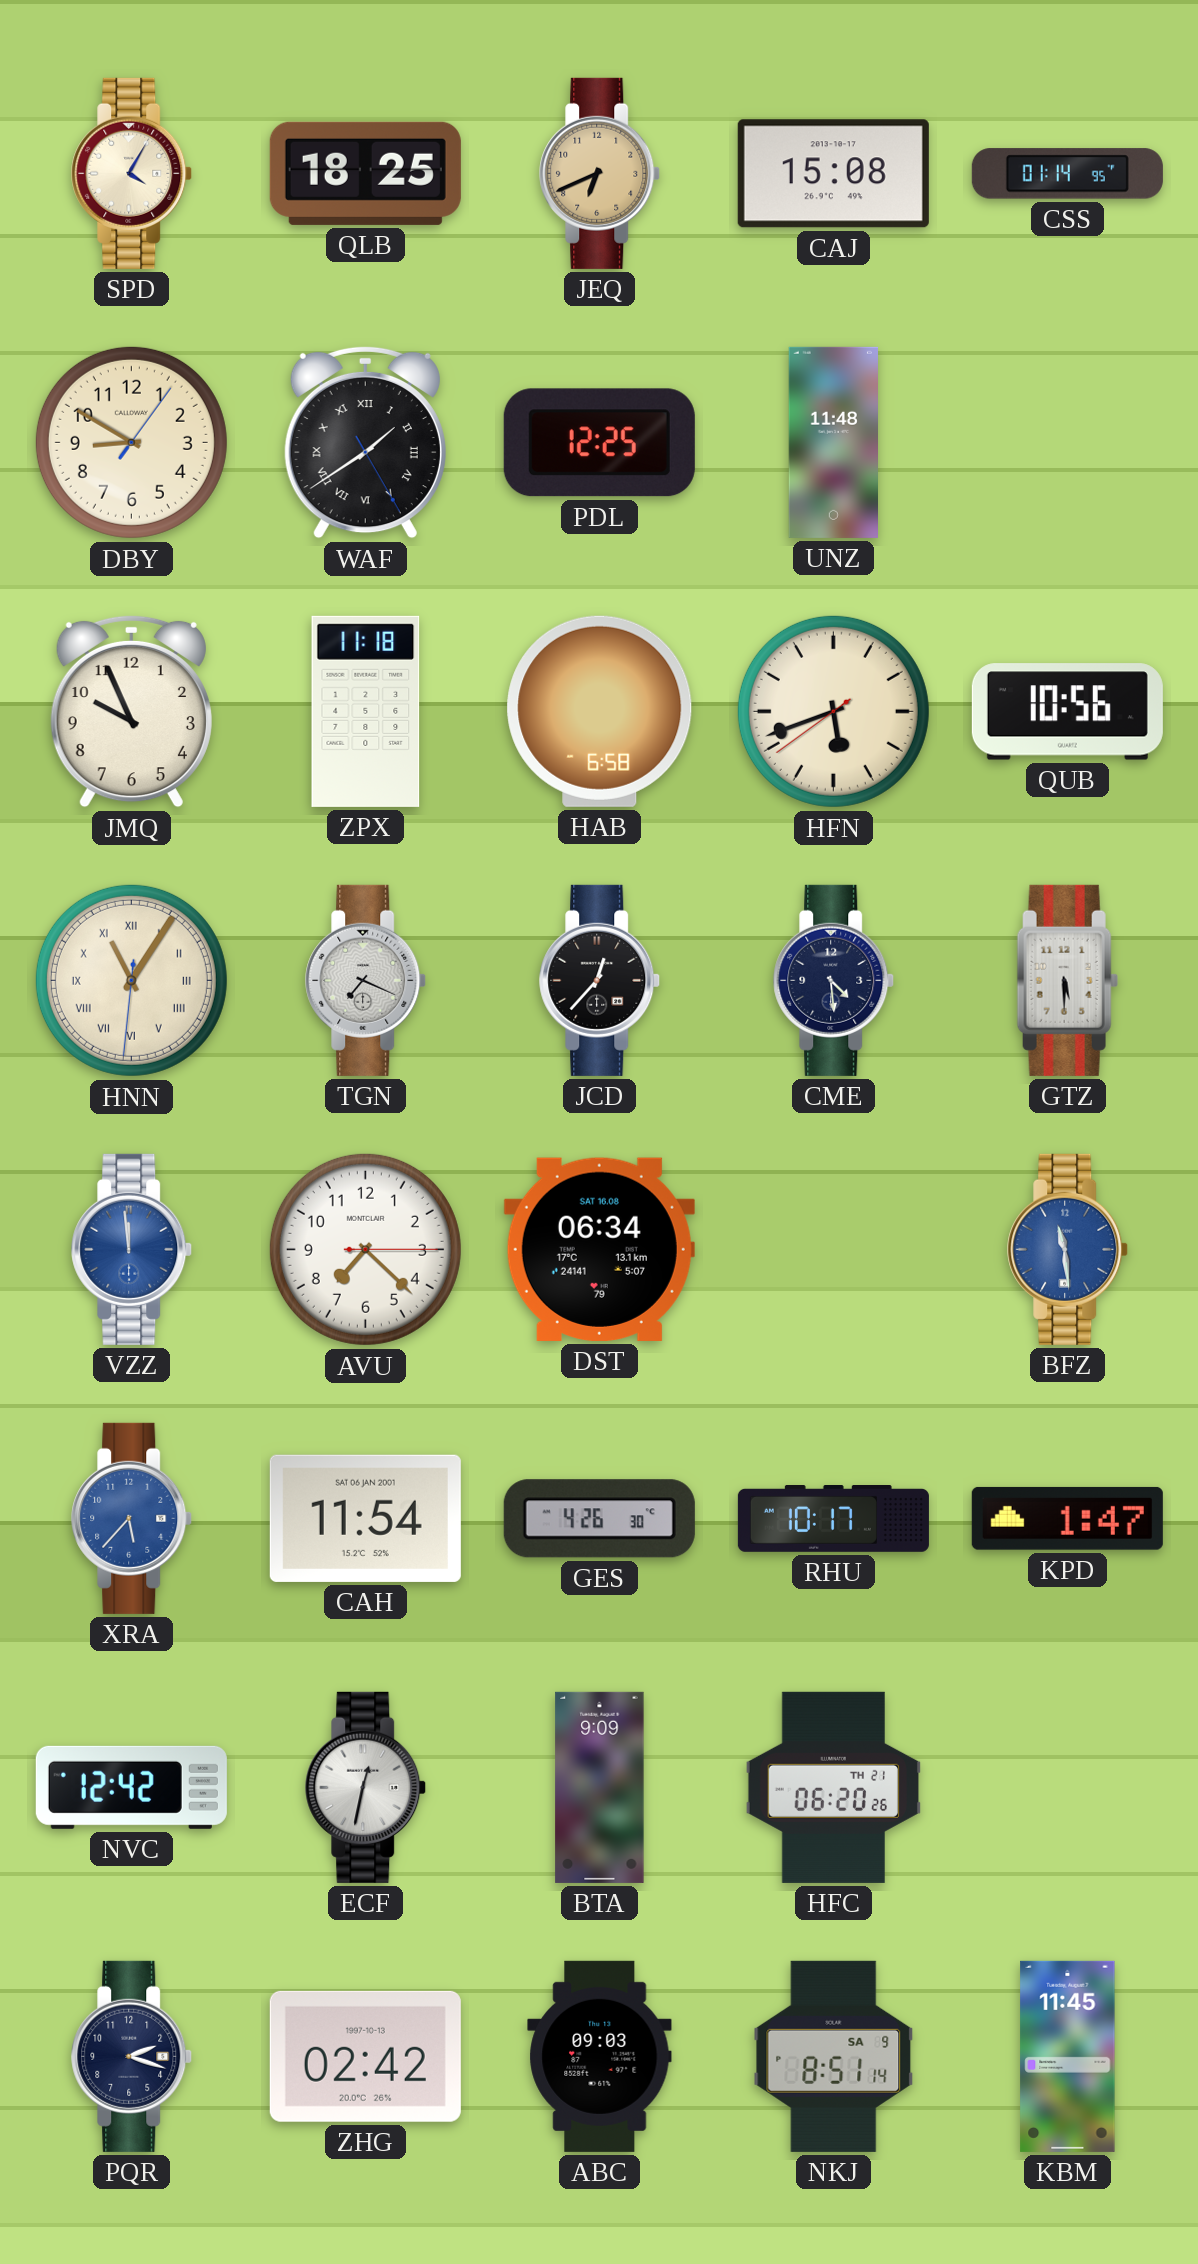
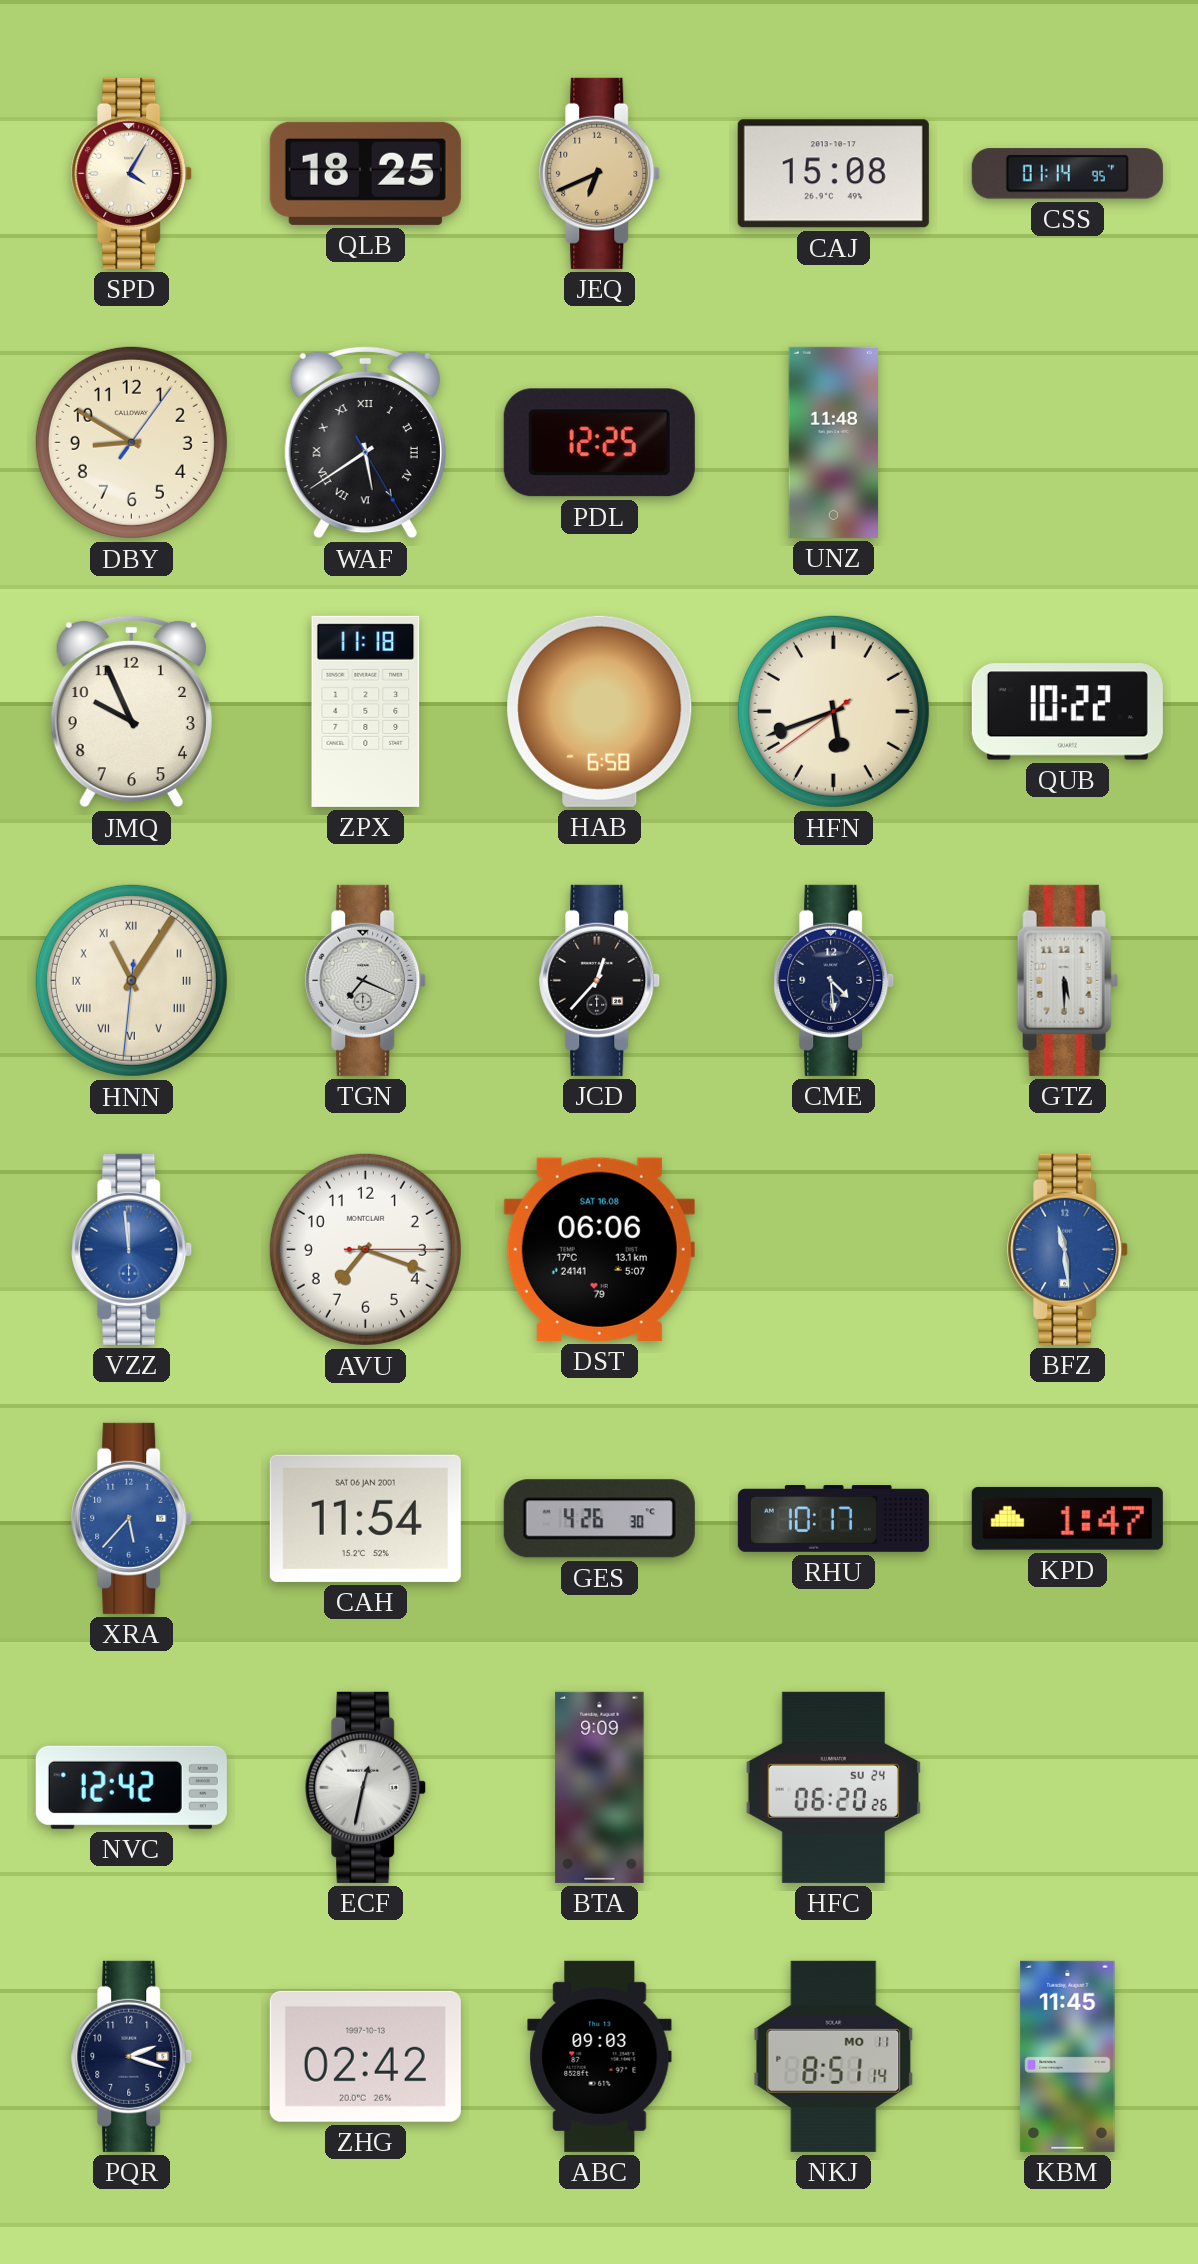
WAF: 1:39 -> 5:39 (365, 442)
QUB: 10:56 -> 10:22 (1067, 712)
AVU: 7:22 -> 7:18 (365, 1249)
DST: 06:34 -> 06:06 (599, 1249)
HFC date: TH 21 -> SU 24 (833, 1787)
NKJ date: SA 9 -> MO 11 (834, 2056)
